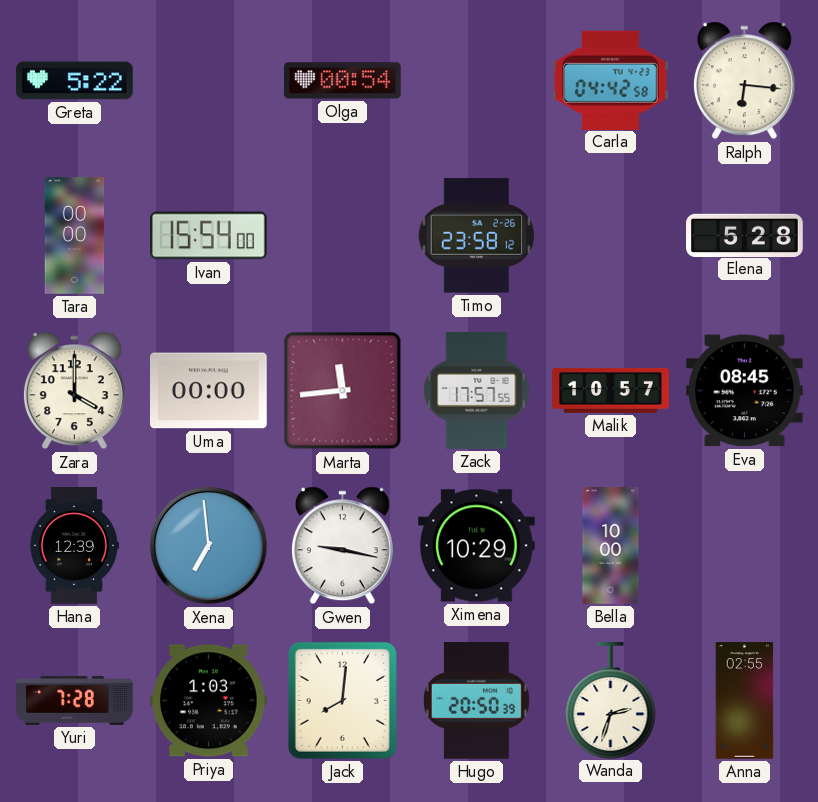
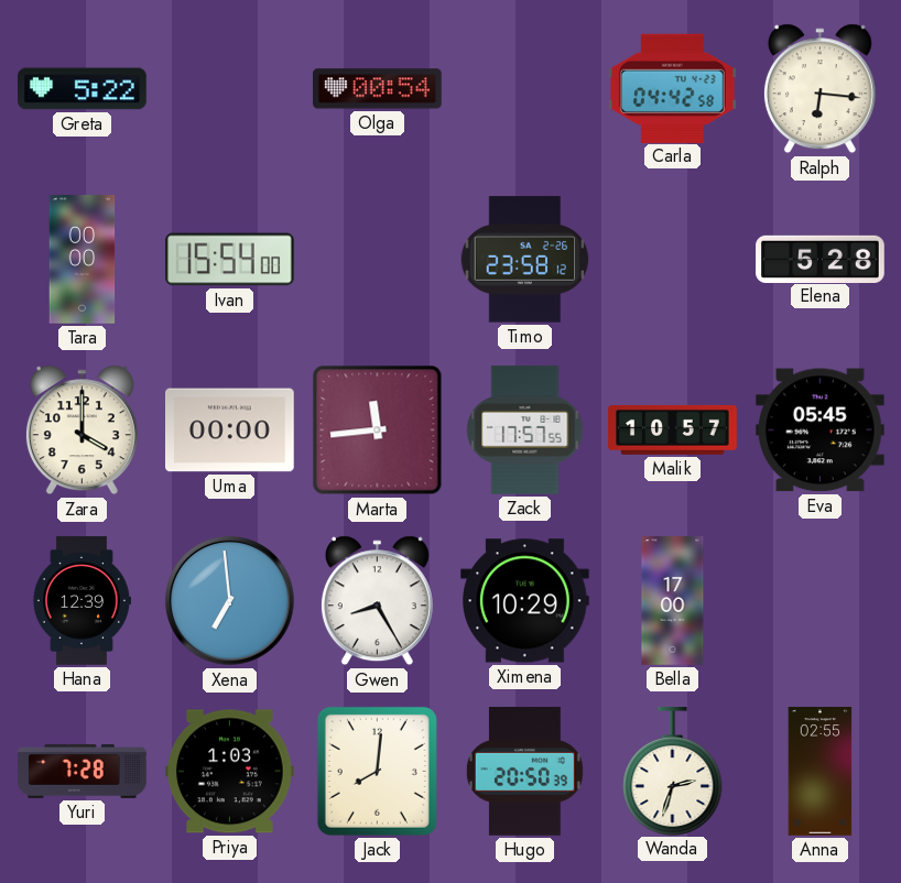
Eva: 08:45 -> 05:45 (819, 430)
Gwen: 9:17 -> 8:25 (377, 601)
Bella: 10:00 -> 17:00 (673, 601)
